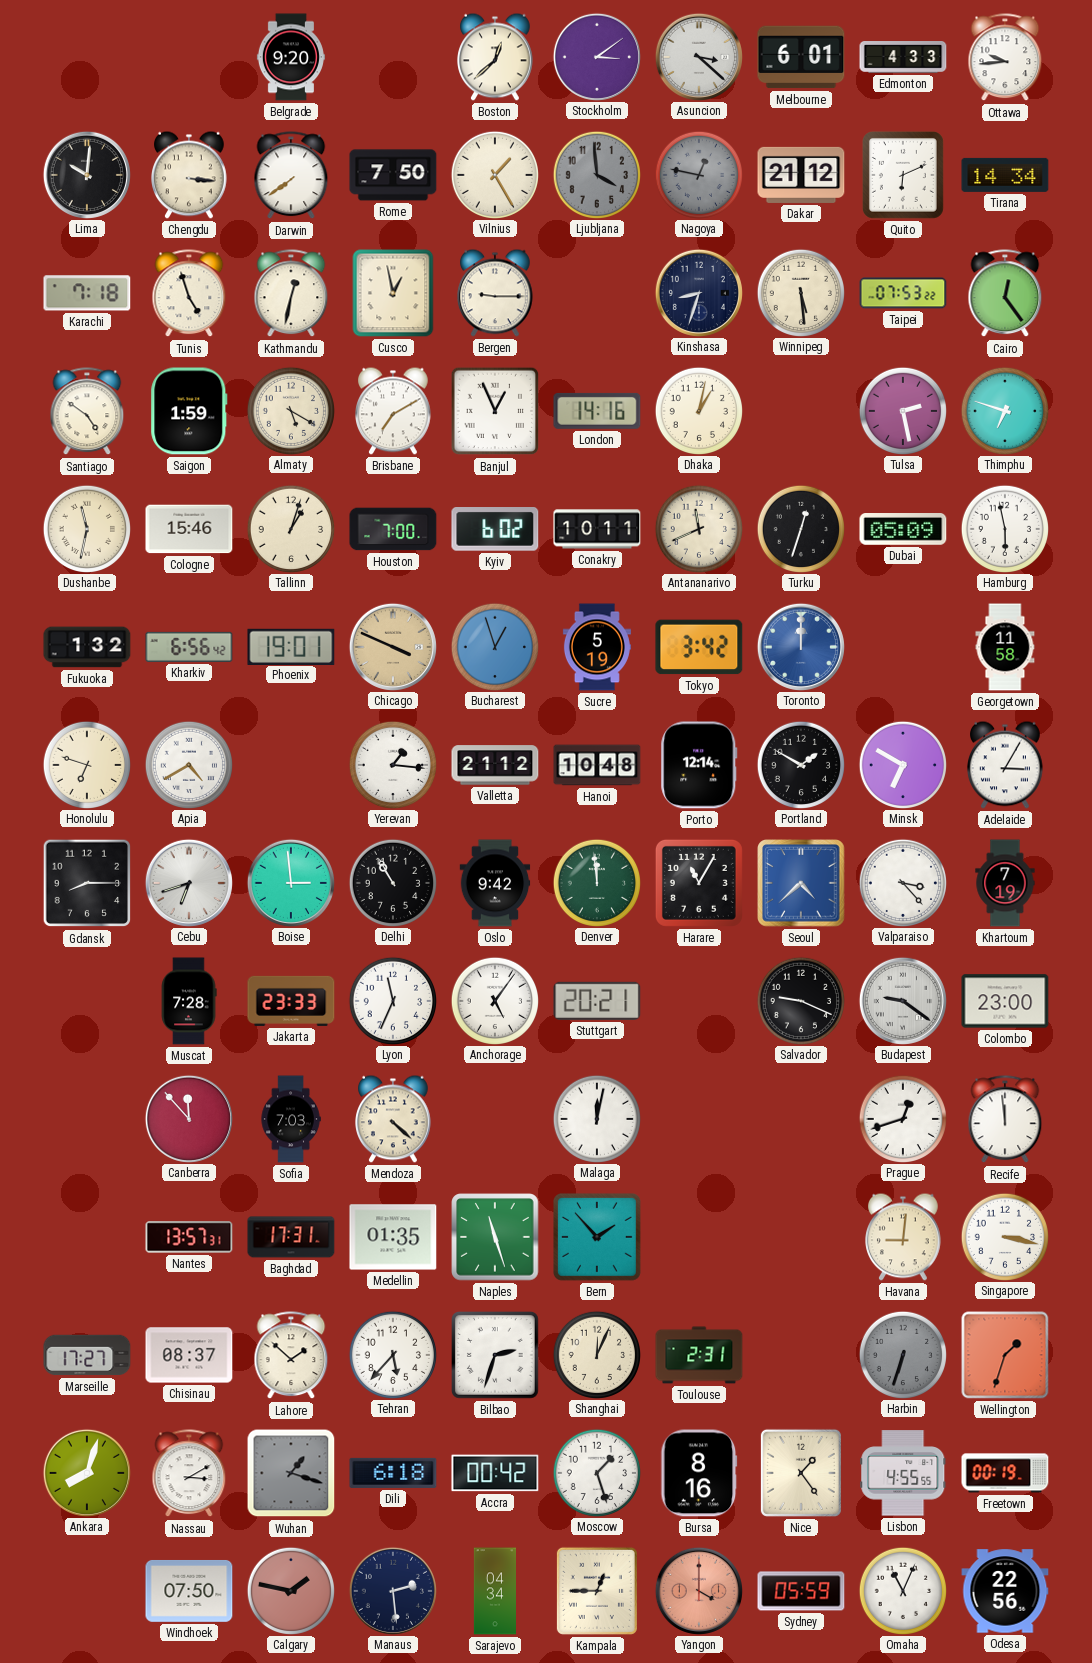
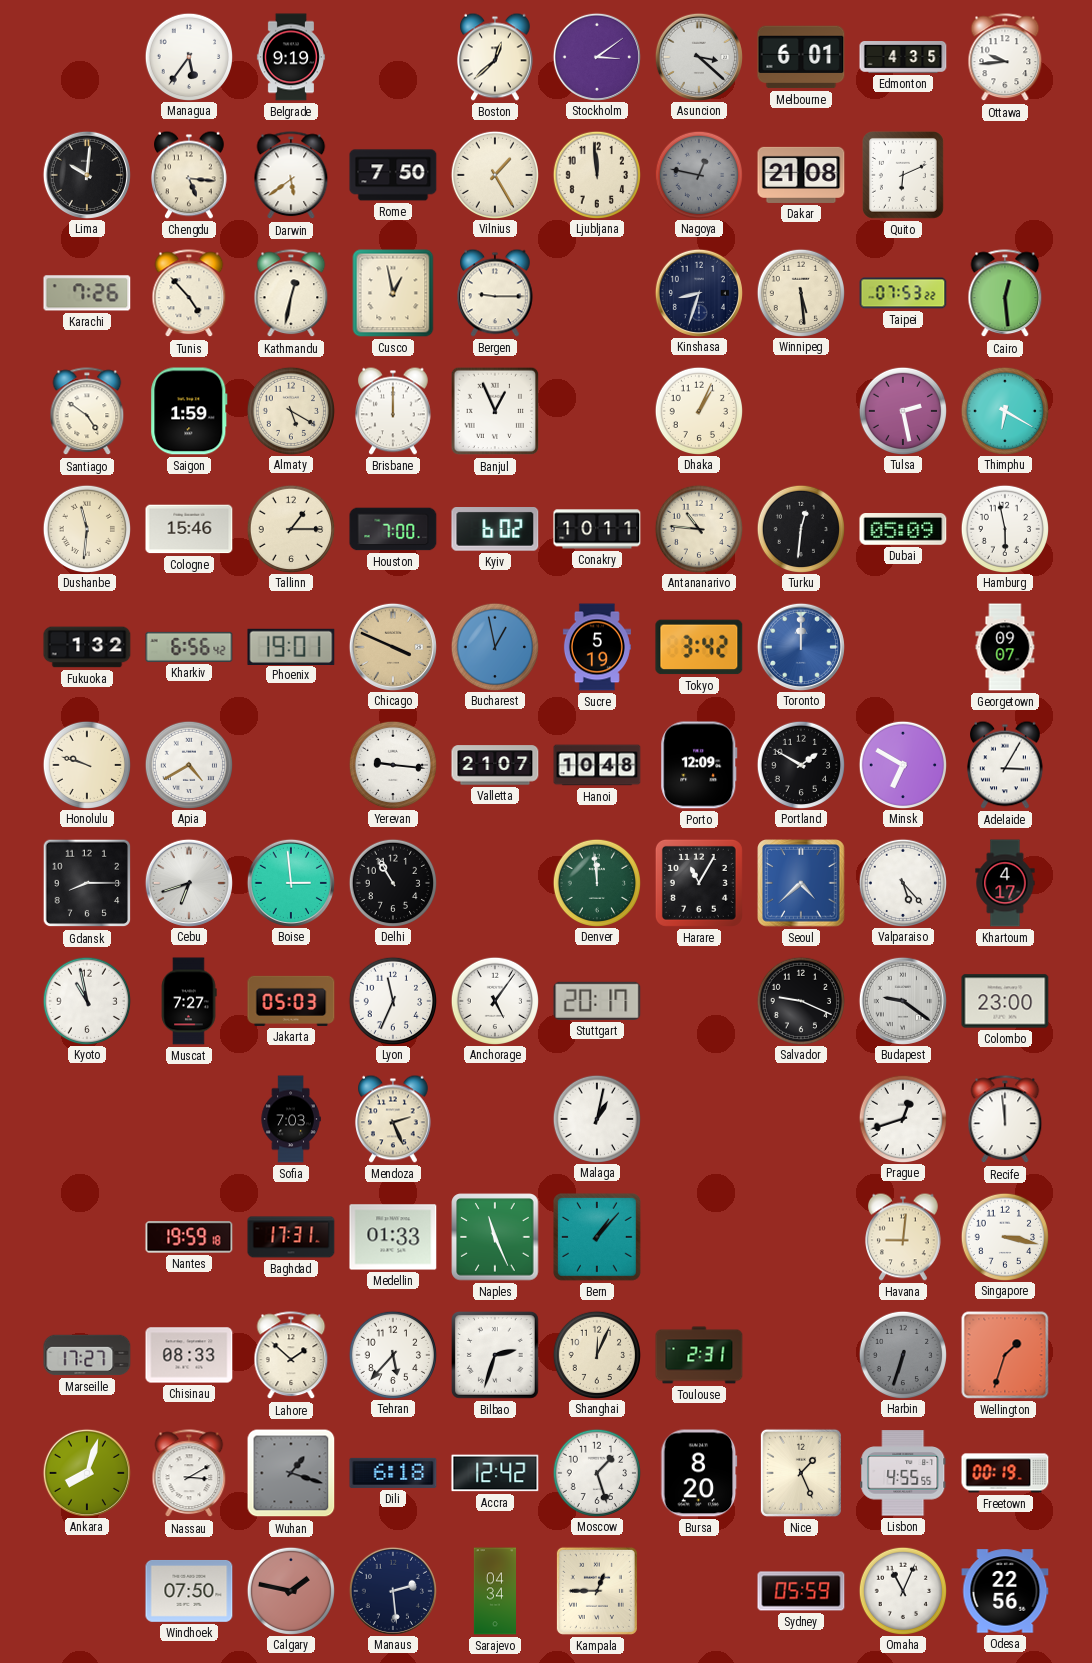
Managua: none -> 5:36 (188, 56)
Belgrade: 9:20 -> 9:19 (291, 57)
Edmonton: 4:33 -> 4:35 (903, 58)
Chengdu: 3:16 -> 5:16 (190, 175)
Darwin: 7:39 -> 5:39 (291, 176)
Ljubljana: 3:59 -> 11:59 (596, 174)
Ljubljana dial: grey -> cream (596, 174)
Dakar: 21:12 -> 21:08 (801, 175)
Tirana: 14:34 -> none (1005, 175)
Karachi: 7:18 -> 7:26 (87, 293)
Tunis: 4:57 -> 4:53 (189, 294)
Cairo: 12:24 -> 12:29 (1005, 294)
Brisbane: 7:10 -> 12:00 (394, 411)
London: 14:16 -> none (597, 411)
Dhaka: 1:02 -> 1:04 (698, 410)
Thimphu: 6:48 -> 6:20 (1004, 410)
Dushanbe: 11:32 -> 11:31 (86, 528)
Tallinn: 1:03 -> 1:15 (290, 528)
Antananarivo: 11:41 -> 10:46 (698, 528)
Turku: 12:33 -> 12:31 (800, 528)
Bucharest: 12:57 -> 12:58 (494, 646)
Georgetown: 11:58 -> 09:07 (1005, 647)
Honolulu: 6:48 -> 9:48 (86, 764)
Yerevan: 1:16 -> 9:16 (392, 764)
Valletta: 21:12 -> 21:07 (495, 765)
Porto: 12:14 -> 12:09 (699, 765)
Oslo: 9:42 -> none (495, 883)
Valparaiso: 3:23 -> 5:23 (902, 882)
Khartoum: 7:19 -> 4:17 (1005, 883)
Kyoto: none -> 10:58 (86, 1000)
Muscat: 7:28 -> 7:27 (189, 1001)
Jakarta: 23:33 -> 05:03 (291, 1001)
Stuttgart: 20:21 -> 20:17 (597, 1001)
Canberra: 11:53 -> none (188, 1118)
Mendoza: 4:22 -> 2:26 (394, 1119)
Malaga: 12:02 -> 1:02 (596, 1118)
Nantes: 13:57 -> 19:59 (189, 1237)
Medellin: 01:35 -> 01:33 (393, 1237)
Naples: 11:27 -> 11:26 (495, 1237)
Bern: 1:53 -> 1:07 (598, 1238)
Chisinau: 08:37 -> 08:33 (189, 1355)
Accra: 00:42 -> 12:42 (495, 1473)
Bursa: 8:16 -> 8:20 (699, 1473)
Nice: 1:24 -> 1:26 (801, 1473)
Yangon: 4:00 -> none (698, 1590)
